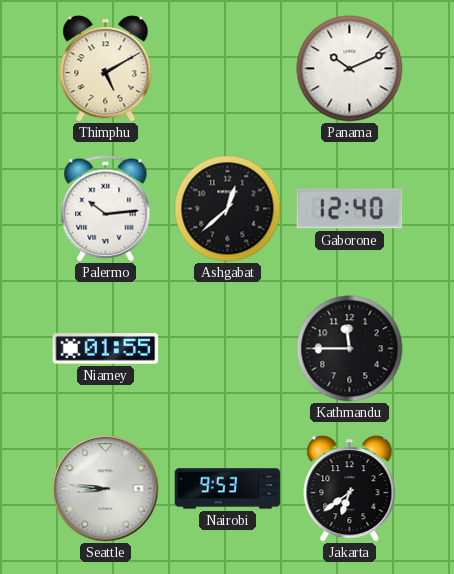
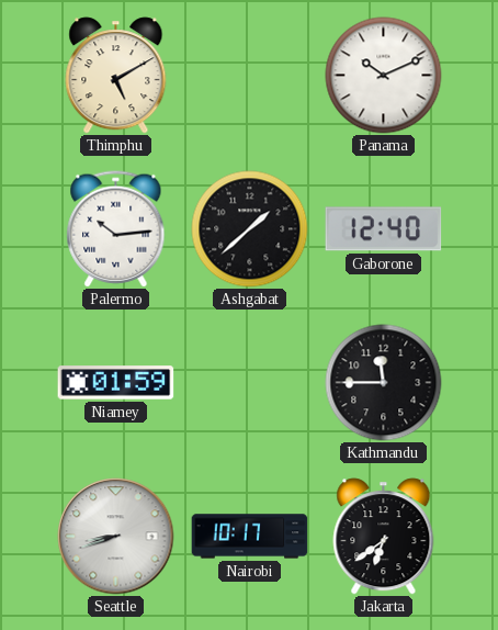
Ashgabat: 12:38 -> 1:38 (250, 229)
Niamey: 01:55 -> 01:59 (116, 383)
Seattle: 8:46 -> 8:42 (116, 537)
Nairobi: 9:53 -> 10:17 (250, 537)
